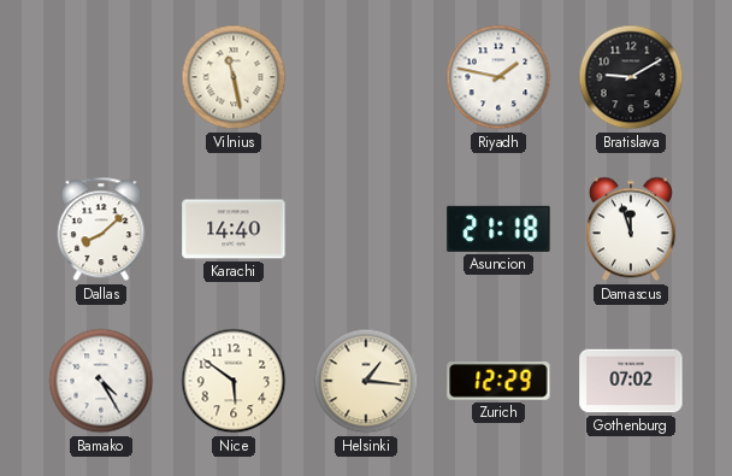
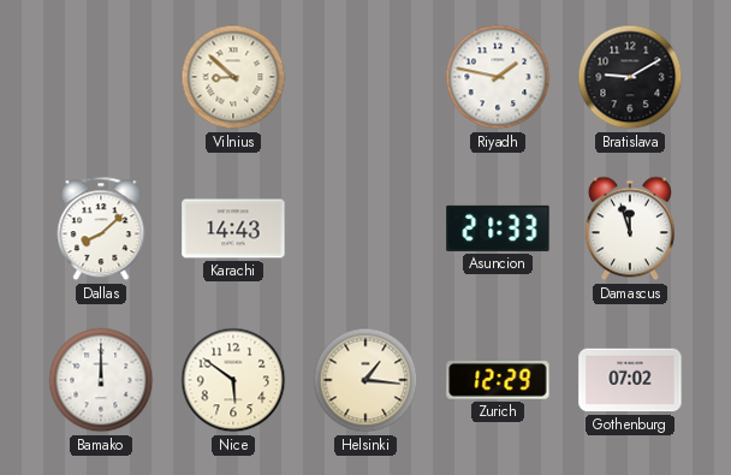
Vilnius: 11:28 -> 8:52 (233, 77)
Karachi: 14:40 -> 14:43 (233, 228)
Asuncion: 21:18 -> 21:33 (498, 228)
Bamako: 4:25 -> 12:00 (101, 380)
